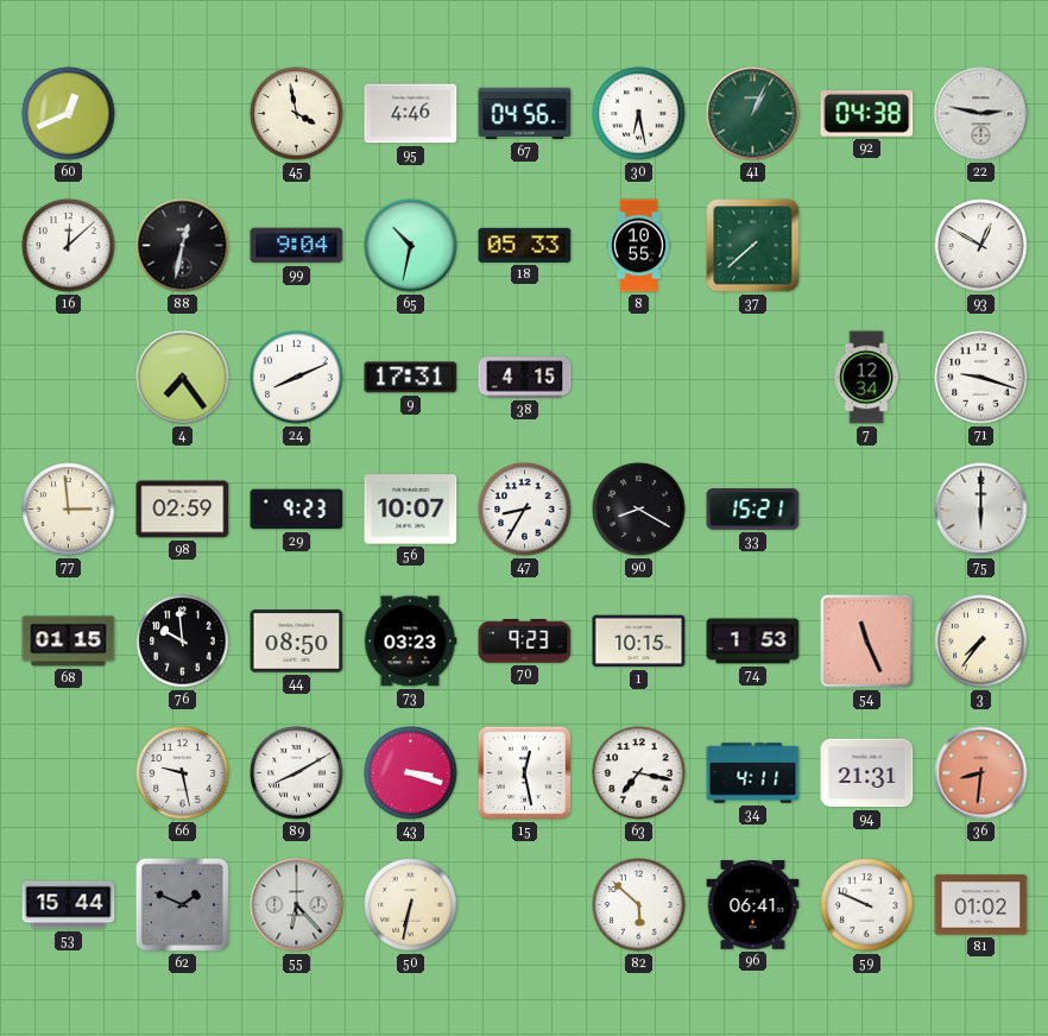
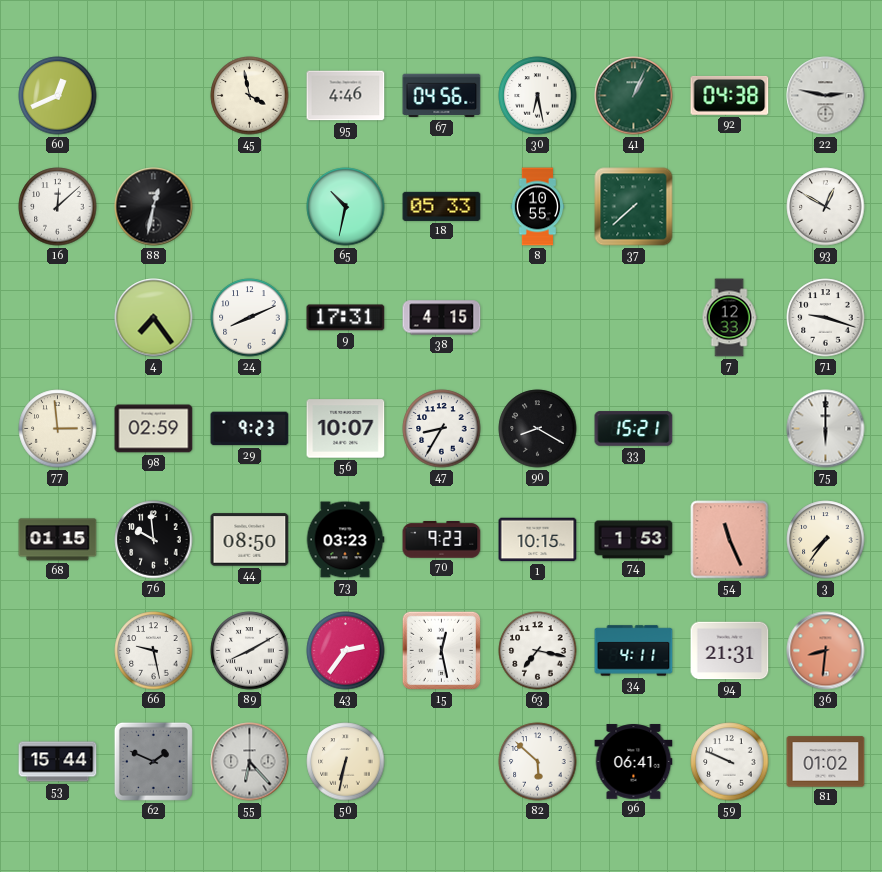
99: 9:04 -> none (297, 246)
7: 12:34 -> 12:33 (729, 318)
43: 3:18 -> 2:36 (346, 651)
